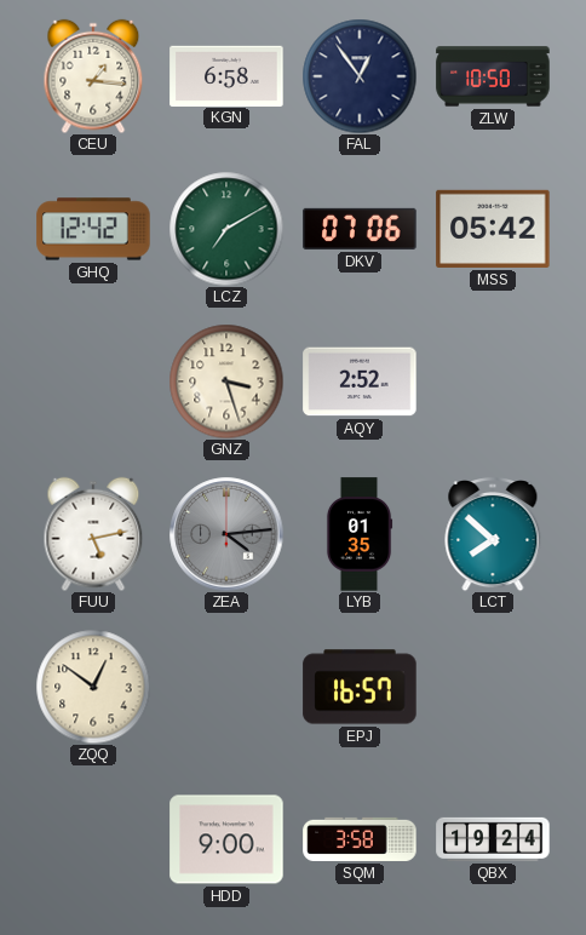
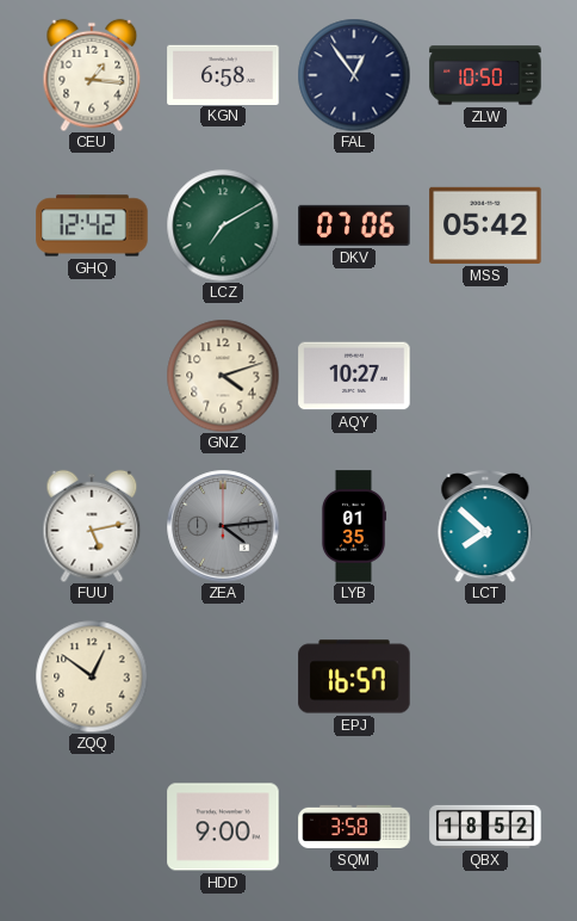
GNZ: 3:27 -> 4:12 (223, 376)
AQY: 2:52 -> 10:27 (354, 376)
QBX: 19:24 -> 18:52 (485, 827)
